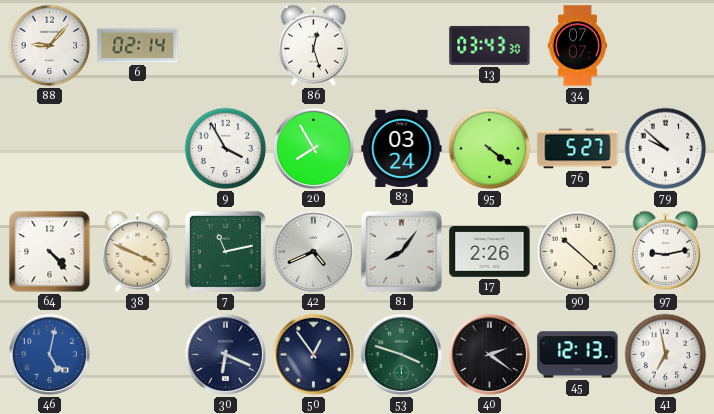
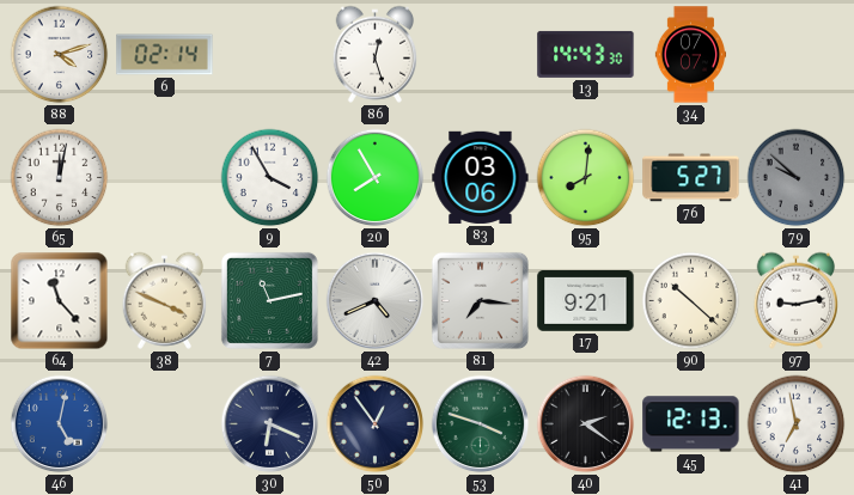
88: 9:07 -> 4:12 (60, 55)
13: 03:43 -> 14:43 (586, 54)
65: none -> 12:02 (60, 178)
83: 03:24 -> 03:06 (481, 177)
95: 4:21 -> 8:01 (586, 178)
79 dial: white -> grey (797, 178)
64: 4:23 -> 11:23 (60, 301)
81: 8:06 -> 7:16 (480, 300)
17: 2:26 -> 9:21 (586, 301)
